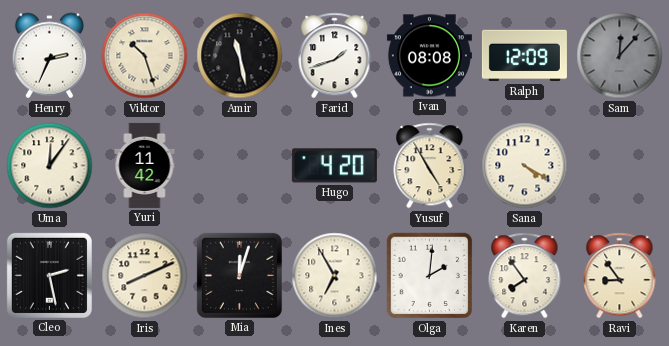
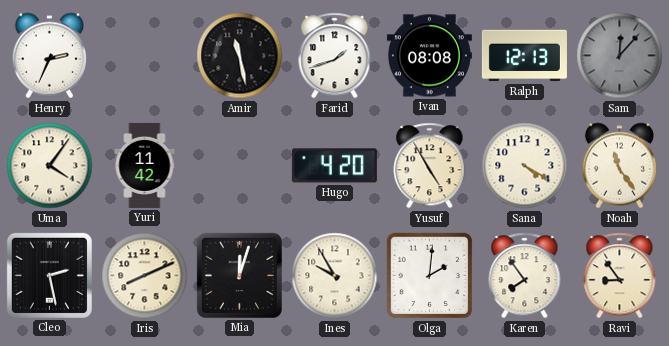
Viktor: 10:27 -> none (145, 56)
Ralph: 12:09 -> 12:13 (524, 56)
Uma: 12:06 -> 4:06 (50, 166)
Noah: none -> 11:24 (619, 166)
Ines: 6:55 -> 9:55 (335, 276)
